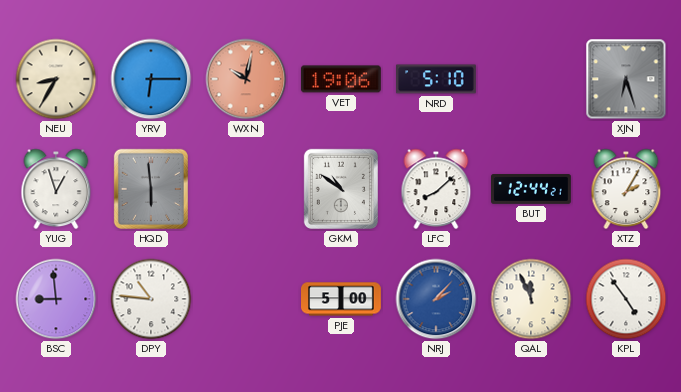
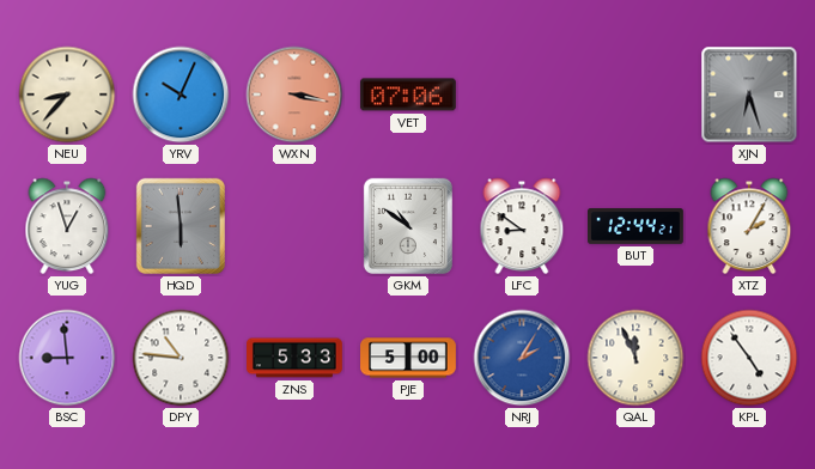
NEU: 8:35 -> 8:37 (67, 95)
YRV: 6:15 -> 10:04 (181, 95)
WXN: 10:02 -> 3:17 (294, 95)
VET: 19:06 -> 07:06 (408, 95)
NRD: 5:10 -> none (437, 79)
LFC: 8:08 -> 8:51 (522, 226)
ZNS: none -> 5:33 (296, 358)
NRJ: 2:07 -> 2:05 (522, 358)
